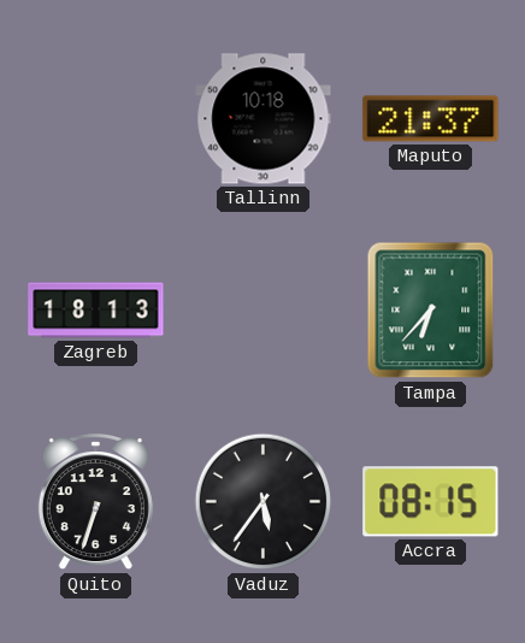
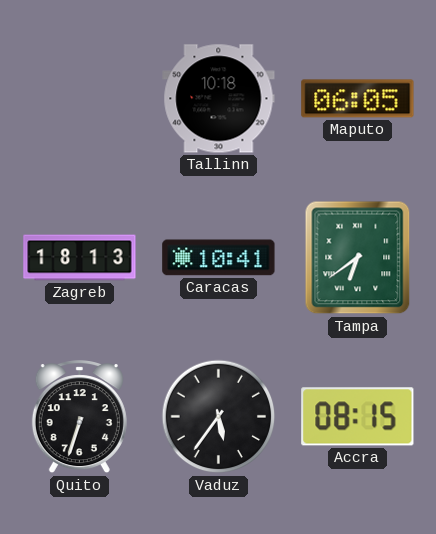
Maputo: 21:37 -> 06:05 (358, 99)
Caracas: none -> 10:41 (219, 258)
Tampa: 6:37 -> 6:39 (358, 258)
